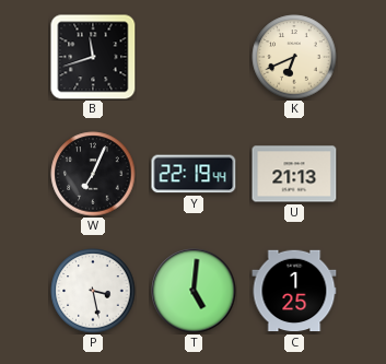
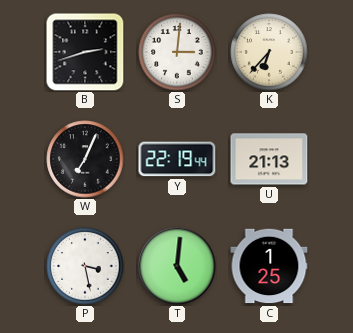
B: 11:42 -> 2:42 (85, 52)
S: none -> 3:01 (177, 52)
K: 6:41 -> 6:37 (269, 52)
